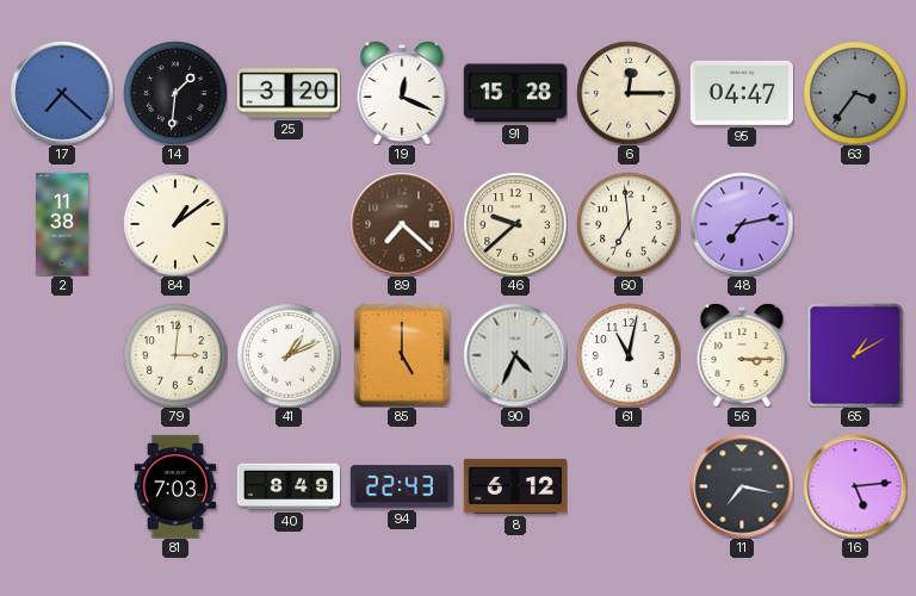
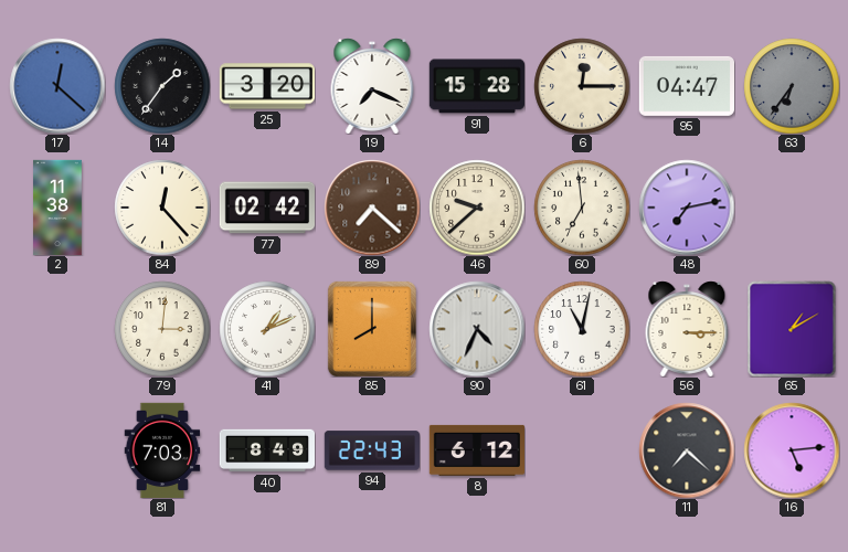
17: 7:22 -> 12:22 (57, 86)
14: 1:31 -> 1:36 (162, 86)
19: 12:19 -> 7:19 (372, 86)
63: 3:36 -> 6:36 (792, 86)
84: 1:09 -> 12:23 (162, 208)
77: none -> 02:42 (266, 208)
85: 5:00 -> 8:00 (372, 329)
11: 7:17 -> 7:22 (687, 450)
